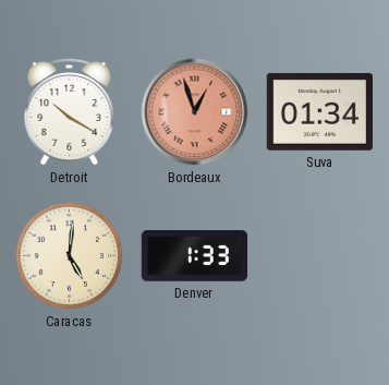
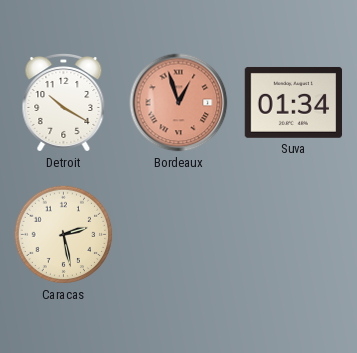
Caracas: 5:01 -> 2:28 (64, 235)
Denver: 1:33 -> none (195, 256)
